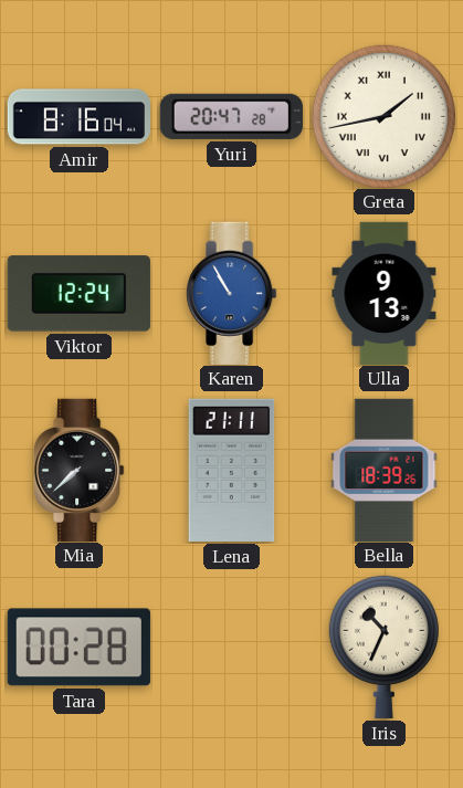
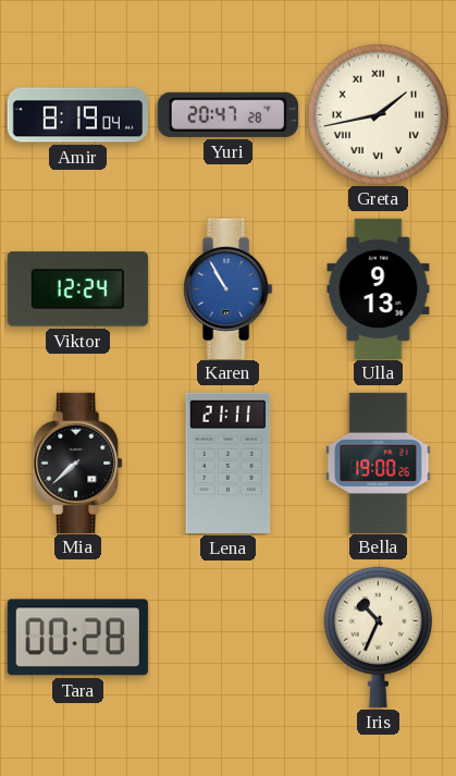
Amir: 8:16 -> 8:19 (77, 115)
Bella: 18:39 -> 19:00 (379, 463)
